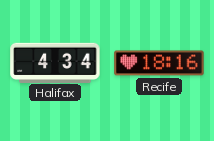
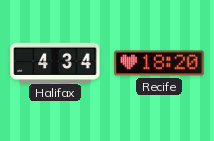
Recife: 18:16 -> 18:20 (159, 63)
